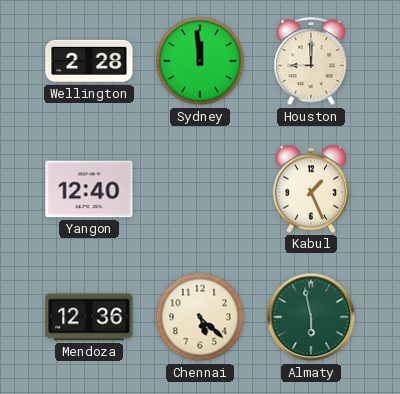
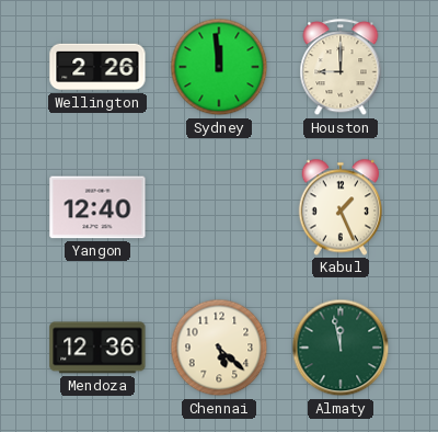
Wellington: 2:28 -> 2:26 (97, 67)
Almaty: 5:58 -> 11:58 (341, 348)
